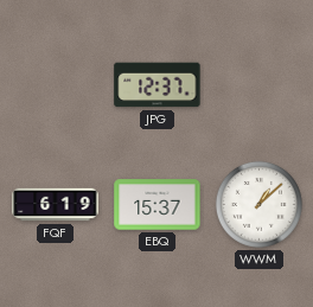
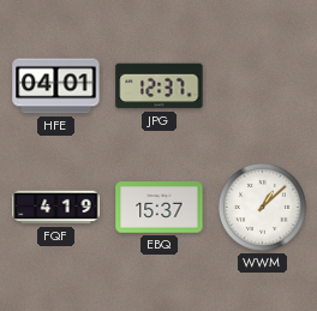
HFE: none -> 04:01 (56, 86)
FQF: 6:19 -> 4:19 (56, 208)
